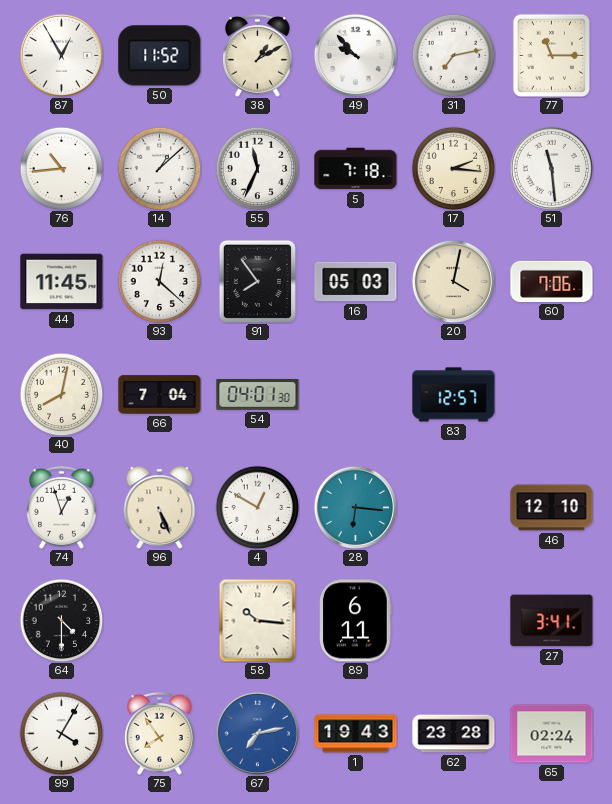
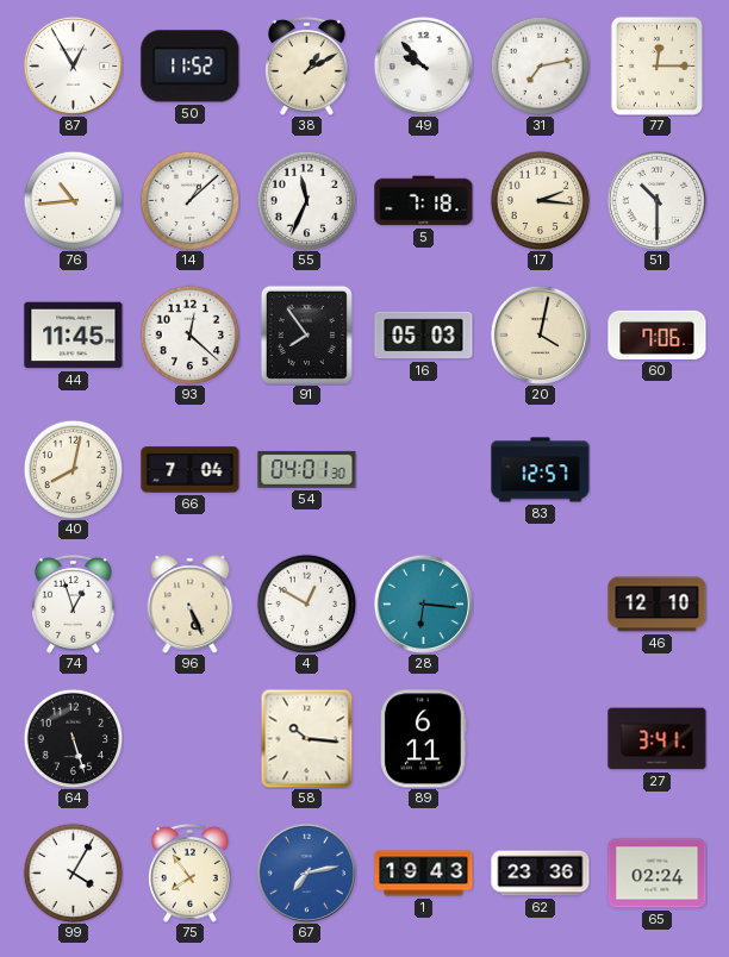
77: 11:15 -> 12:15 (656, 65)
51: 11:29 -> 10:30 (656, 200)
64: 4:30 -> 5:27 (73, 738)
62: 23:28 -> 23:36 (541, 874)
